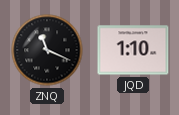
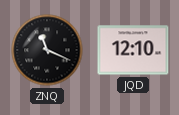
JQD: 1:10 -> 12:10 (133, 50)
